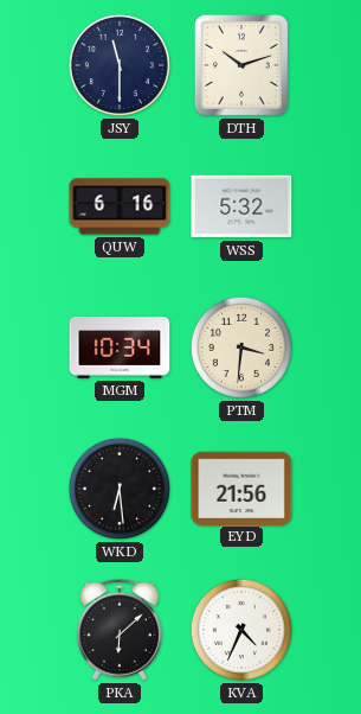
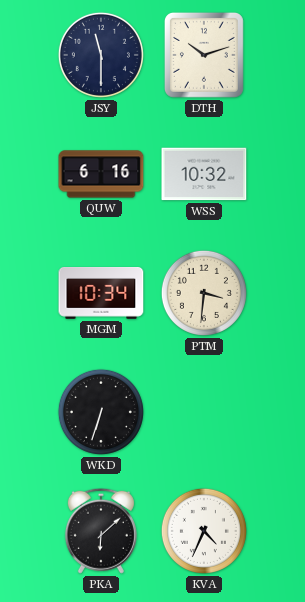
WSS: 5:32 -> 10:32 (204, 174)
WKD: 6:29 -> 6:33 (101, 412)
EYD: 21:56 -> none (241, 487)
